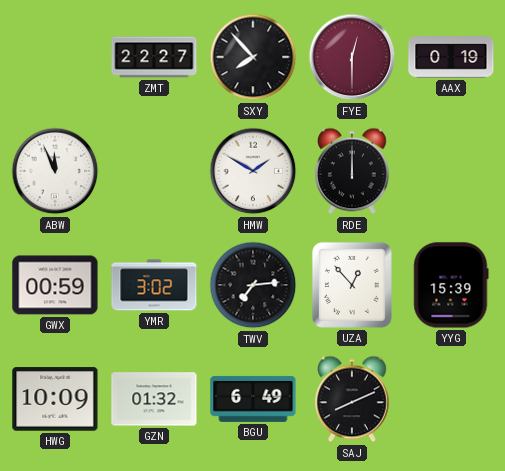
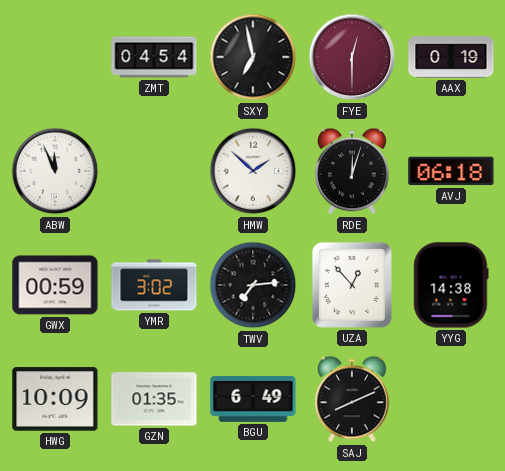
ZMT: 22:27 -> 04:54 (154, 57)
SXY: 7:53 -> 6:58 (253, 57)
HMW: 1:50 -> 1:52 (253, 171)
RDE: 12:00 -> 12:03 (352, 171)
AVJ: none -> 06:18 (451, 171)
YYG: 15:39 -> 14:38 (451, 285)
GZN: 01:32 -> 01:35 (154, 399)
